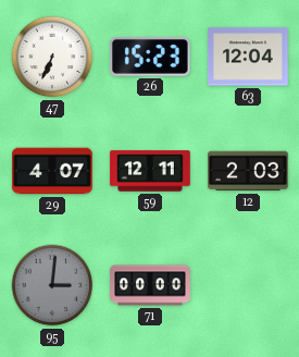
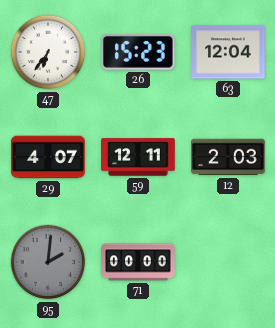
47: 6:34 -> 6:36 (48, 52)
95: 3:01 -> 2:01 (48, 262)
